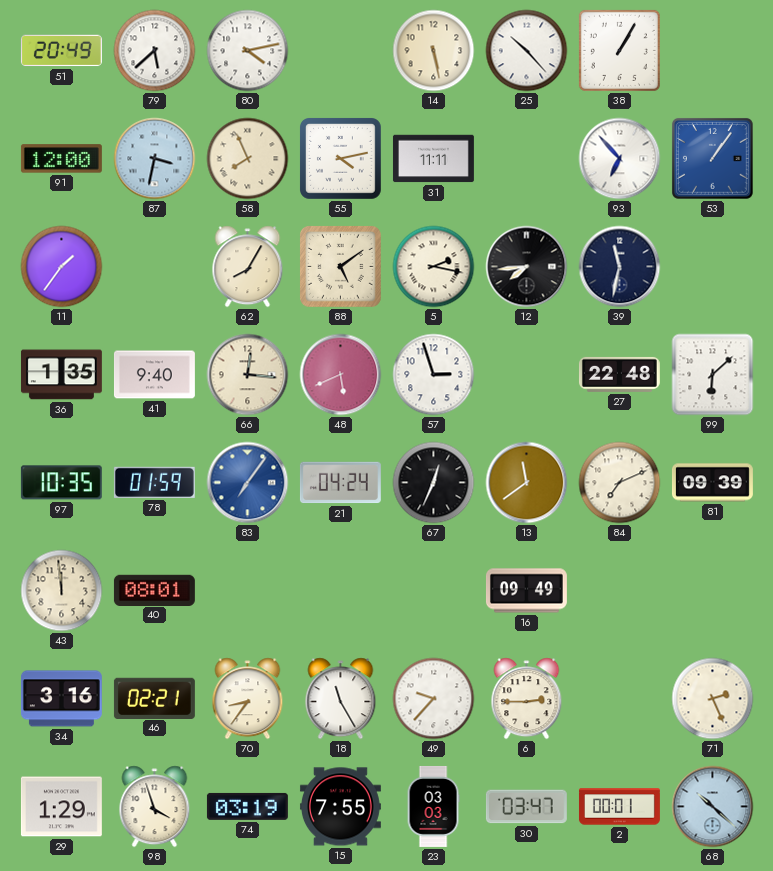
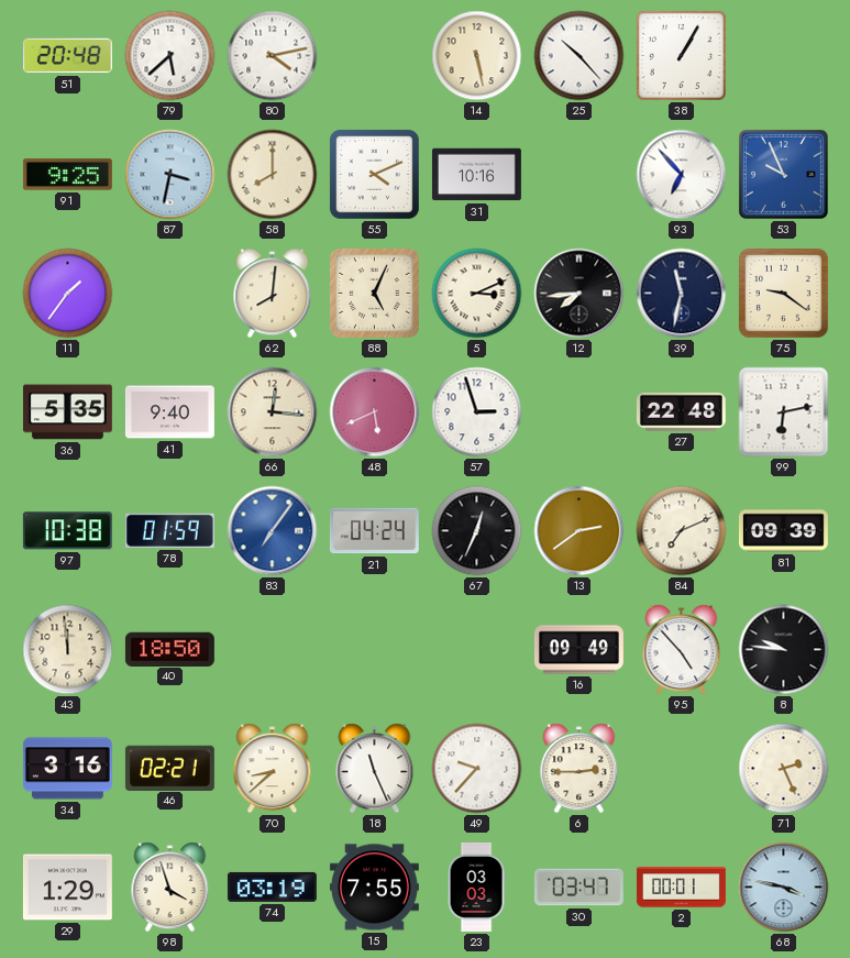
51: 20:49 -> 20:48 (67, 56)
91: 12:00 -> 9:25 (67, 175)
58: 7:56 -> 8:00 (273, 175)
55: 4:13 -> 4:11 (375, 175)
31: 11:11 -> 10:16 (476, 175)
53: 1:06 -> 9:56 (784, 175)
62: 8:05 -> 8:01 (273, 294)
88: 5:09 -> 5:04 (375, 294)
5: 2:17 -> 3:11 (477, 294)
75: none -> 9:21 (784, 294)
36: 1:35 -> 5:35 (67, 412)
99: 6:08 -> 6:13 (784, 412)
97: 10:35 -> 10:38 (67, 531)
13: 11:39 -> 2:39 (579, 531)
40: 08:01 -> 18:50 (169, 649)
95: none -> 4:53 (682, 650)
8: none -> 9:46 (784, 650)
70: 8:36 -> 8:38 (273, 769)
18: 11:25 -> 11:26 (375, 769)
68: 10:22 -> 3:47 (784, 888)
